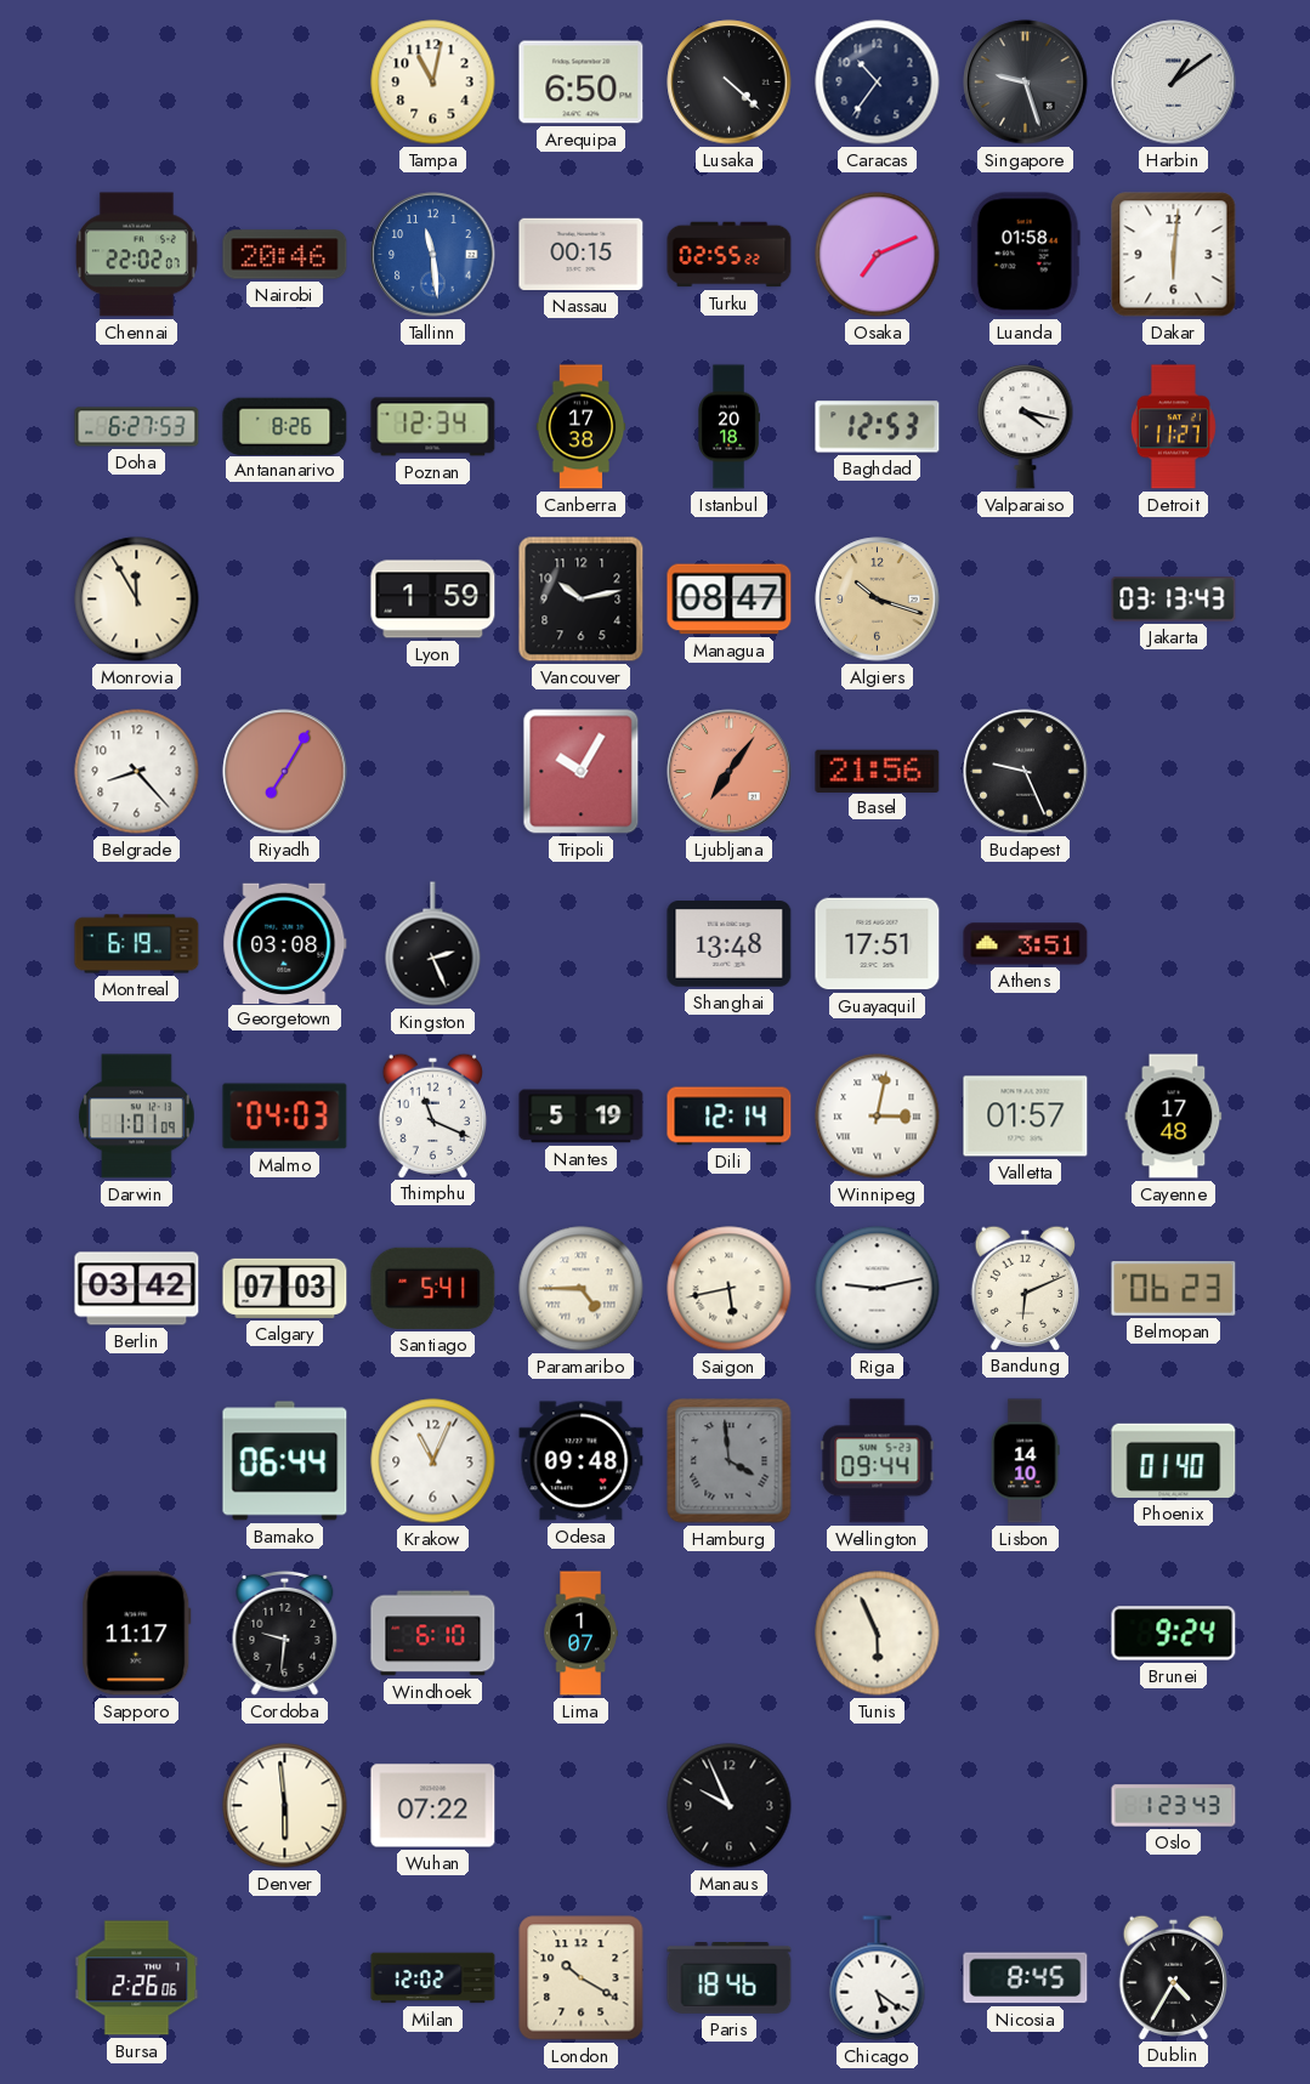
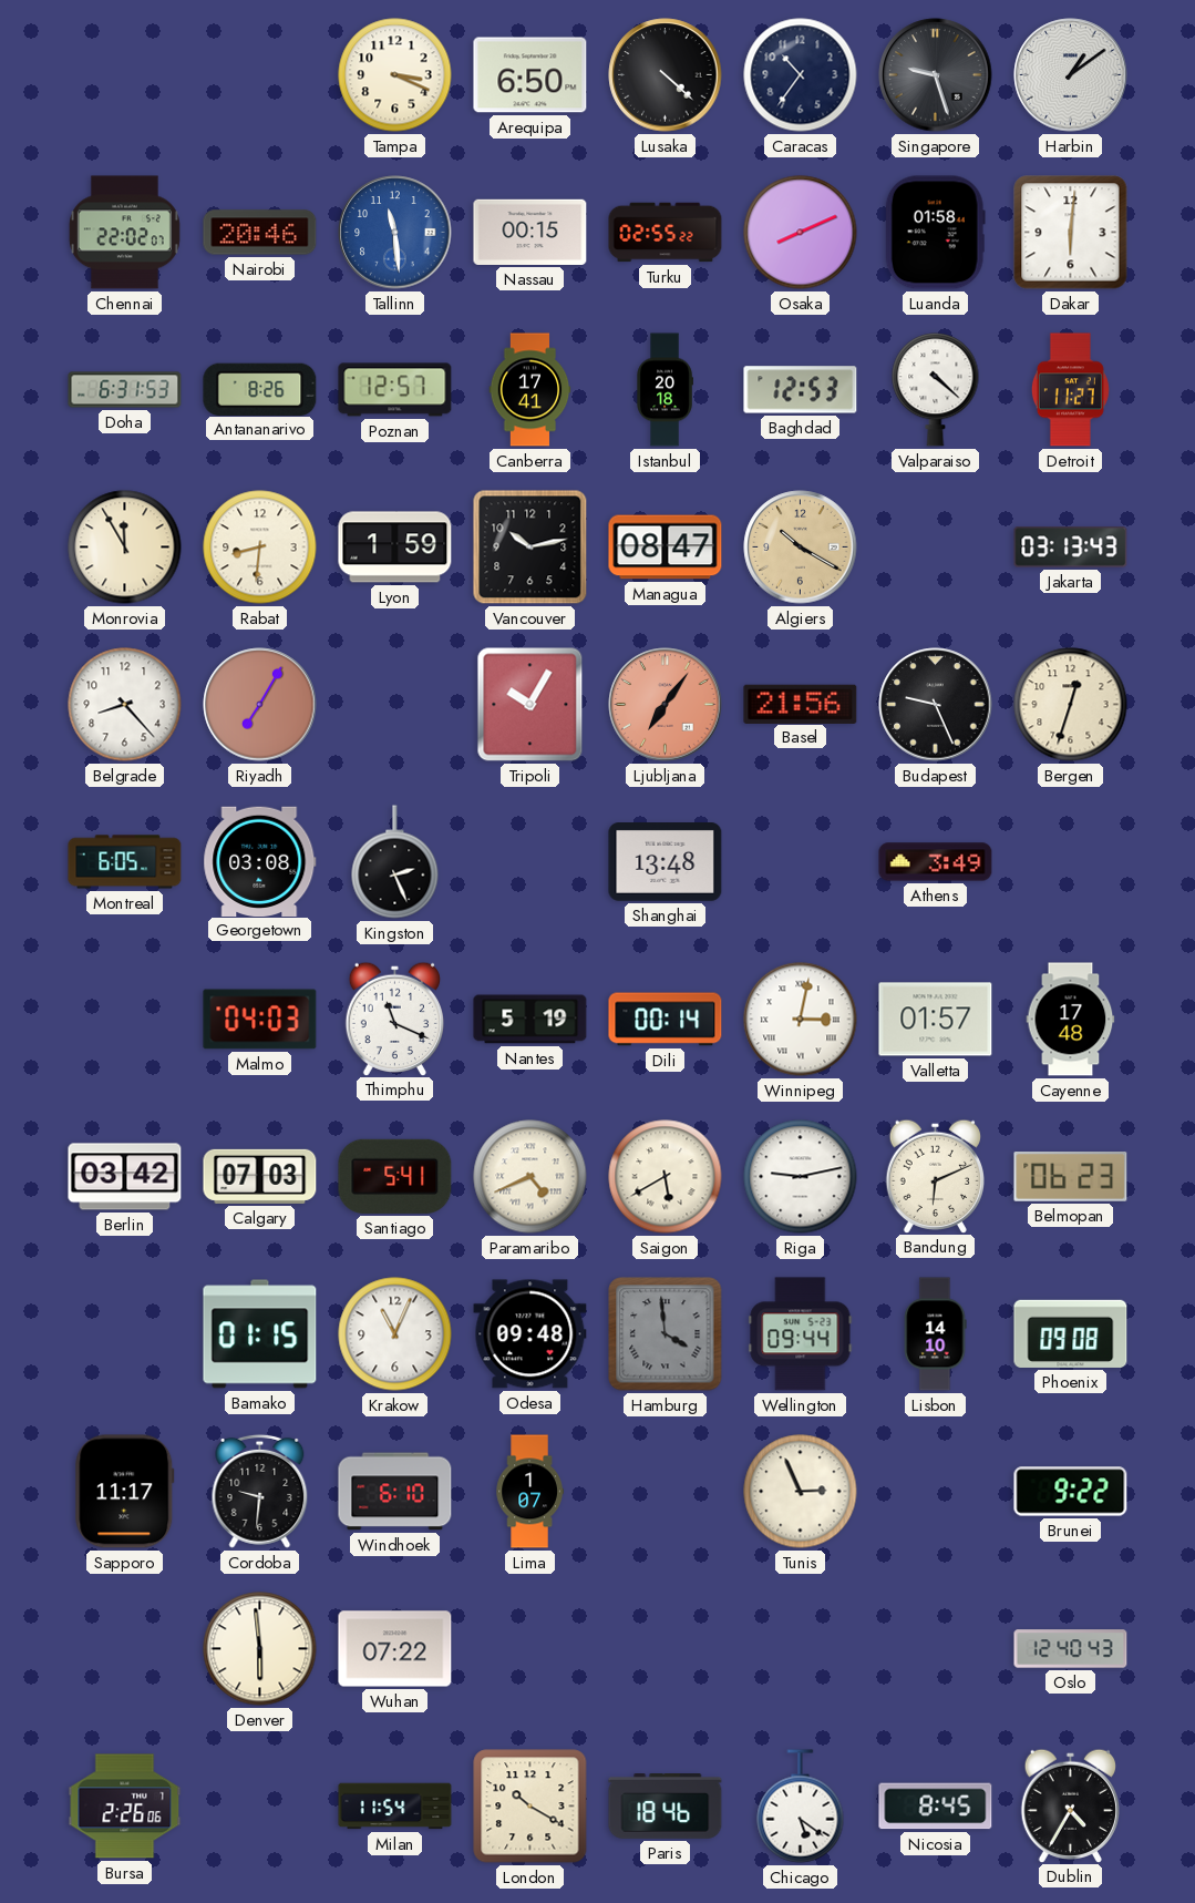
Tampa: 11:02 -> 3:19 (395, 75)
Osaka: 7:11 -> 8:11 (801, 233)
Doha: 6:27 -> 6:31 (125, 390)
Poznan: 12:34 -> 12:57 (395, 390)
Canberra: 17:38 -> 17:41 (530, 390)
Valparaiso: 4:17 -> 4:22 (936, 390)
Rabat: none -> 8:31 (260, 548)
Algiers: 10:18 -> 10:20 (801, 548)
Bergen: none -> 12:33 (1071, 705)
Montreal: 6:19 -> 6:05 (125, 862)
Guayaquil: 17:51 -> none (878, 944)
Athens: 3:51 -> 3:49 (936, 862)
Darwin: 1:01 -> none (136, 1117)
Dili: 12:14 -> 00:14 (666, 1020)
Paramaribo: 4:45 -> 4:41 (530, 1177)
Saigon: 5:43 -> 5:40 (666, 1177)
Bamako: 06:44 -> 01:15 (260, 1334)
Phoenix: 01:40 -> 09:08 (1071, 1333)
Tunis: 5:56 -> 2:56 (801, 1492)
Brunei: 9:24 -> 9:22 (1071, 1492)
Manaus: 9:56 -> none (730, 1806)
Oslo: 1:23 -> 12:40 (1071, 1649)
Milan: 12:02 -> 11:54 (395, 1807)
